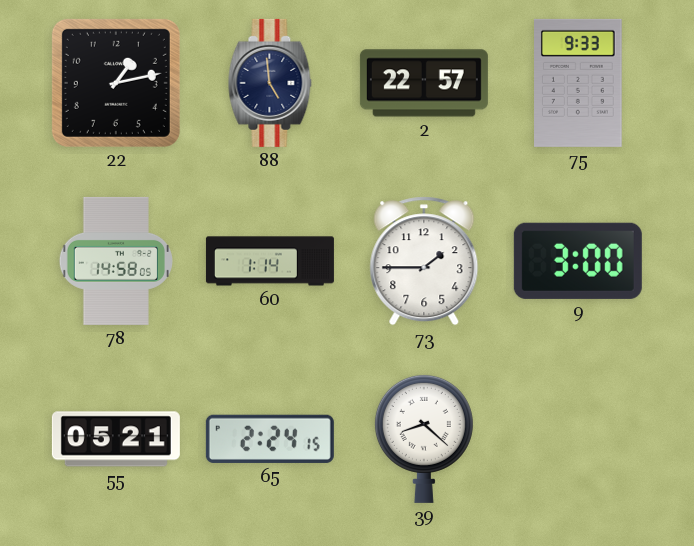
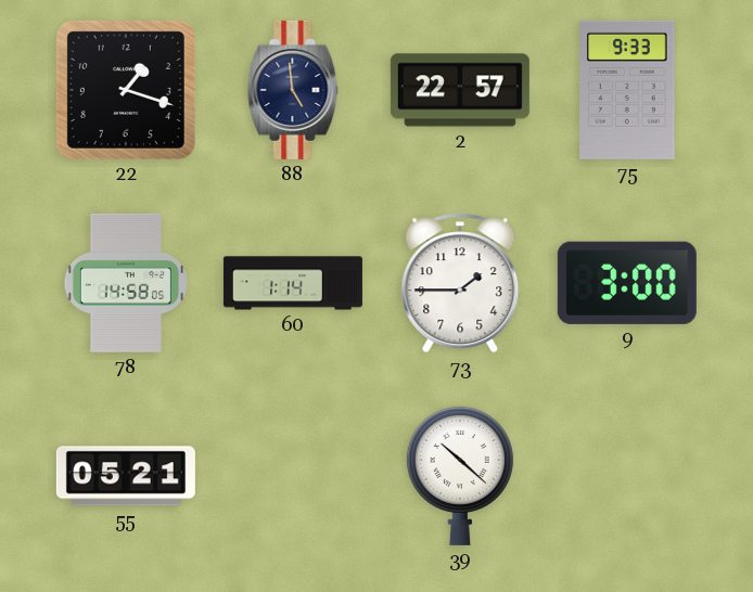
22: 1:13 -> 1:18 (126, 90)
65: 2:24 -> none (270, 439)
39: 8:22 -> 10:22 (460, 475)
